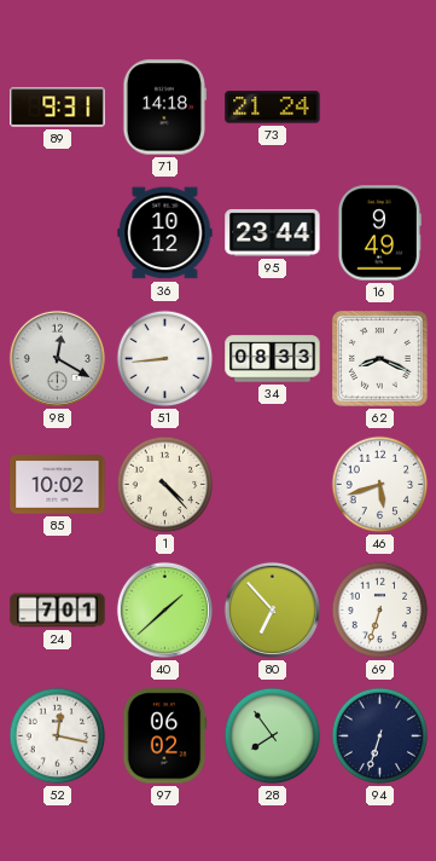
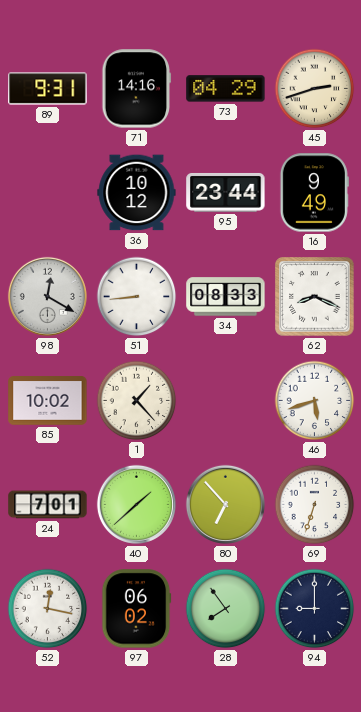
71: 14:18 -> 14:16 (137, 89)
73: 21:24 -> 04:29 (226, 89)
45: none -> 2:42 (315, 89)
1: 4:23 -> 1:23 (137, 401)
94: 6:33 -> 9:00 (315, 609)
